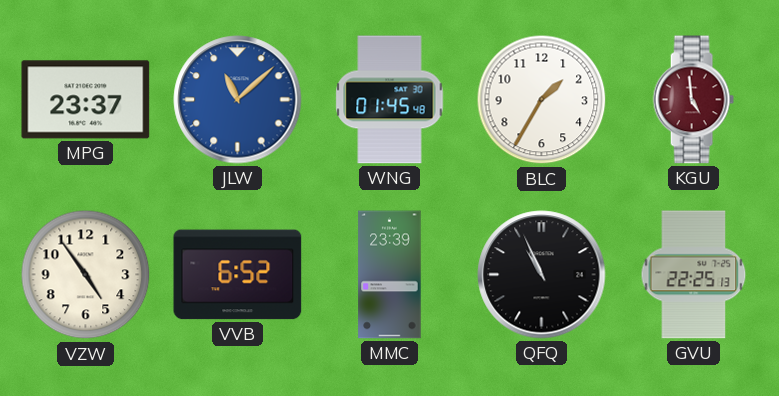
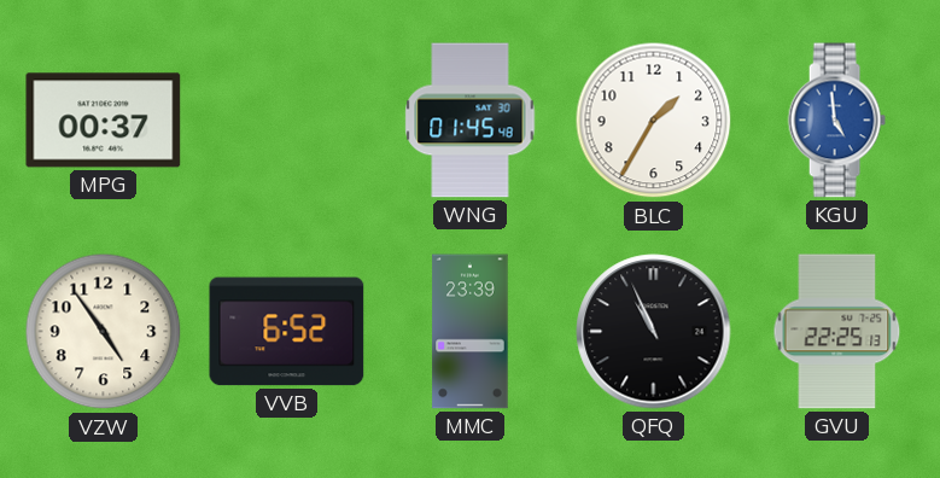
MPG: 23:37 -> 00:37 (104, 121)
JLW: 11:08 -> none (238, 100)
KGU dial: burgundy -> blue (836, 121)
